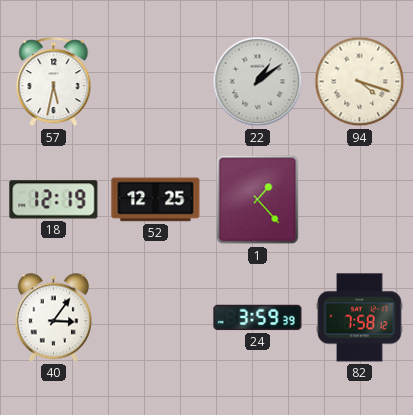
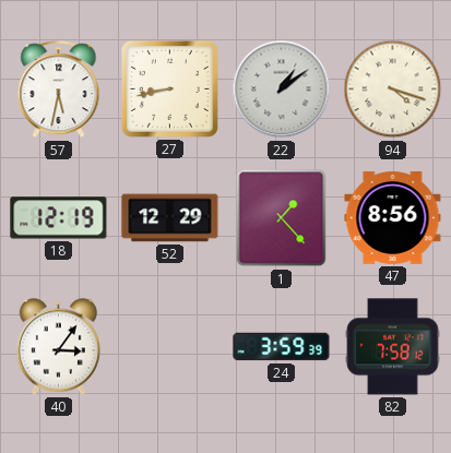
27: none -> 8:43 (169, 88)
52: 12:25 -> 12:29 (170, 218)
47: none -> 8:56 (393, 218)
